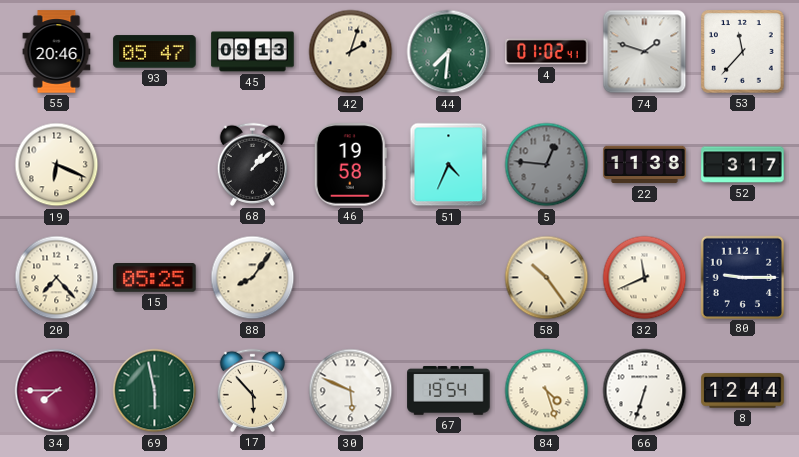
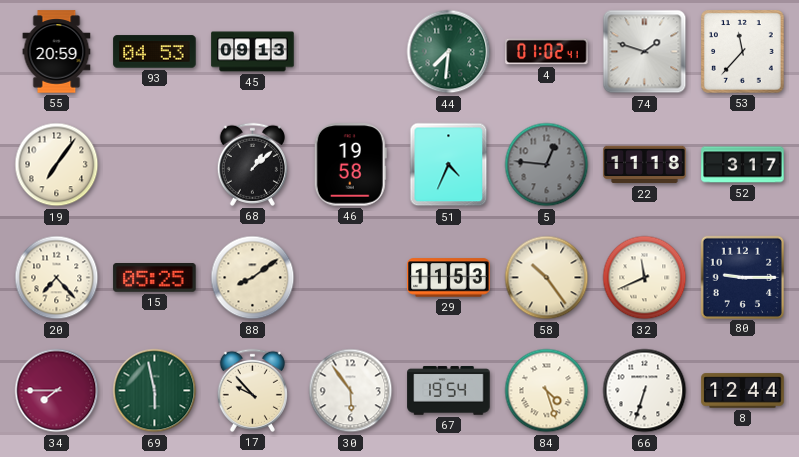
55: 20:46 -> 20:59 (57, 52)
93: 05:47 -> 04:53 (155, 52)
42: 2:03 -> none (351, 52)
19: 6:19 -> 7:06 (57, 165)
22: 11:38 -> 11:18 (645, 165)
88: 8:06 -> 8:09 (253, 278)
29: none -> 11:53 (449, 278)
17: 5:53 -> 9:53 (252, 390)
30: 5:49 -> 5:54 (351, 391)
